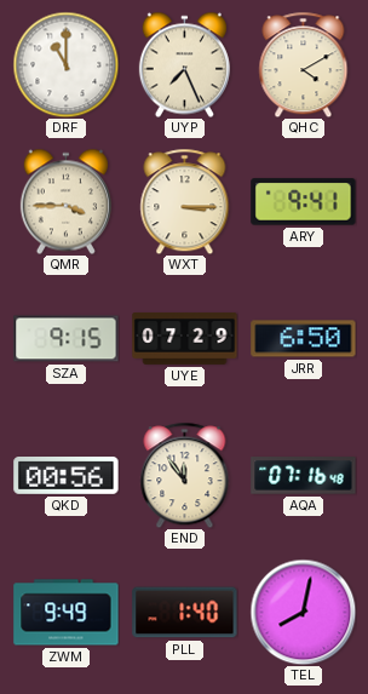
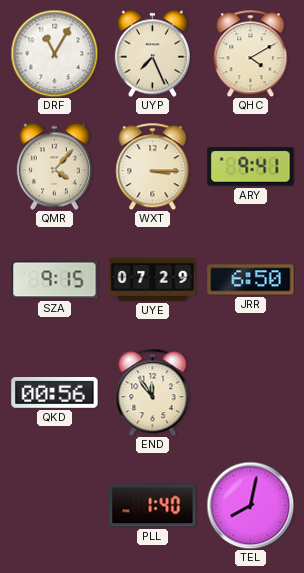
DRF: 11:00 -> 11:05 (54, 53)
QMR: 3:45 -> 4:07 (54, 166)
AQA: 07:16 -> none (304, 476)
ZWM: 9:49 -> none (67, 613)
